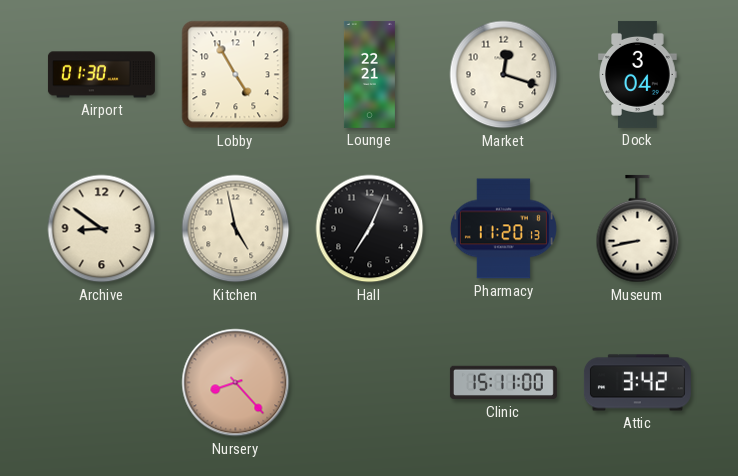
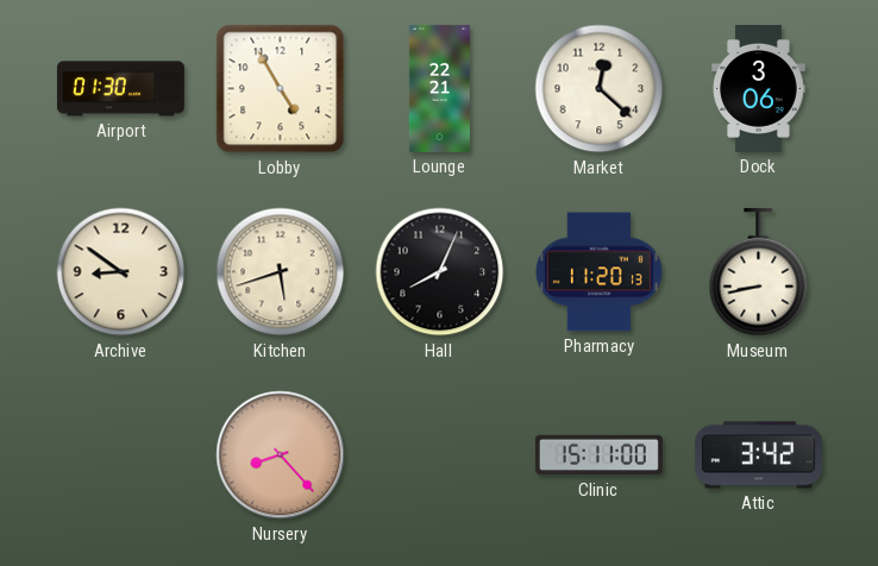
Market: 12:18 -> 12:22 (600, 89)
Dock: 3:04 -> 3:06 (759, 88)
Kitchen: 4:58 -> 5:42 (281, 272)
Hall: 7:04 -> 8:04 (440, 272)
